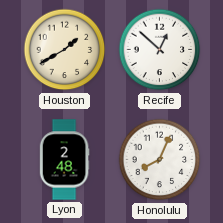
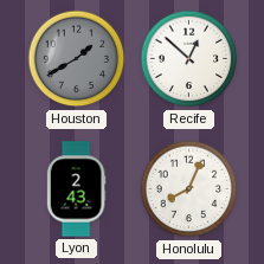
Houston dial: cream -> grey (77, 59)
Lyon: 2:48 -> 2:43 (76, 189)
